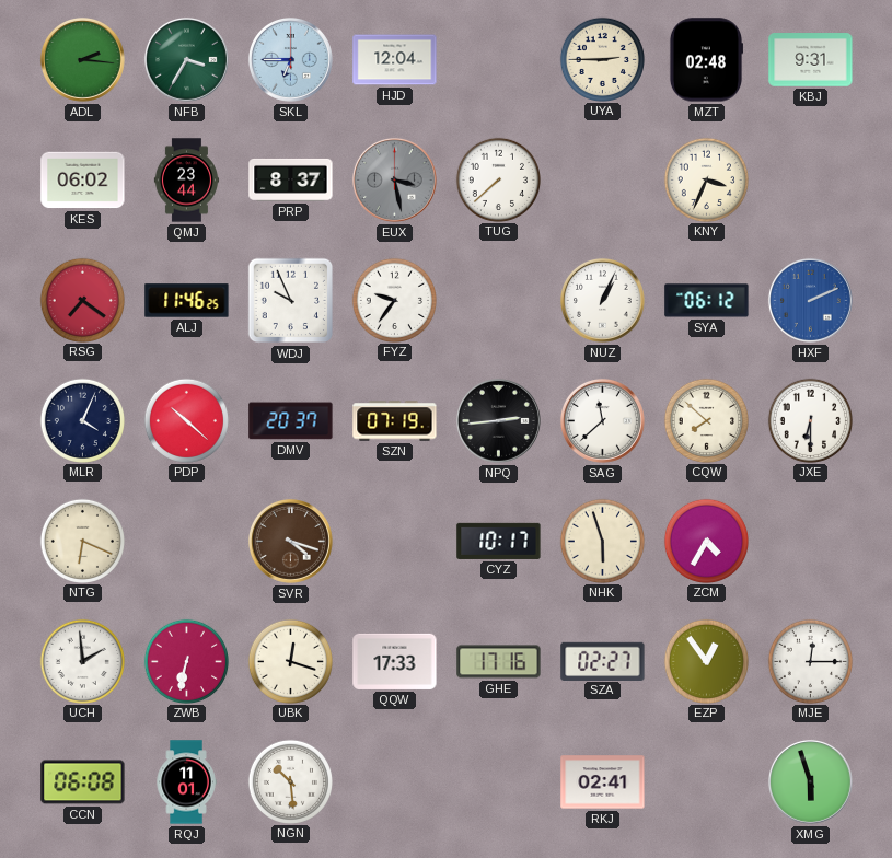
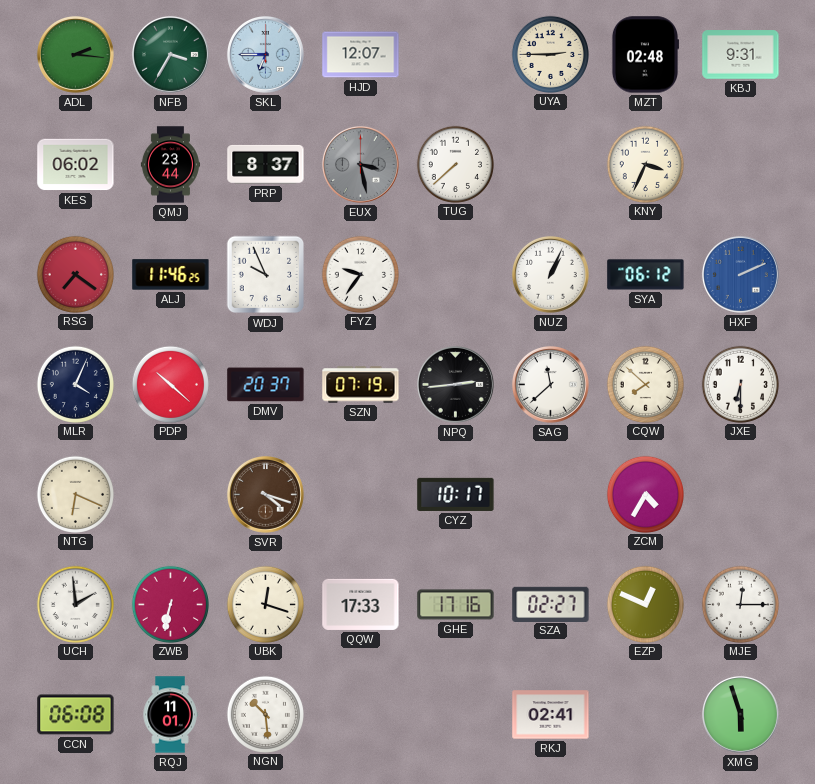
HJD: 12:04 -> 12:07 (361, 55)
NHK: 5:57 -> none (602, 541)
EZP: 12:54 -> 12:49 (645, 604)
